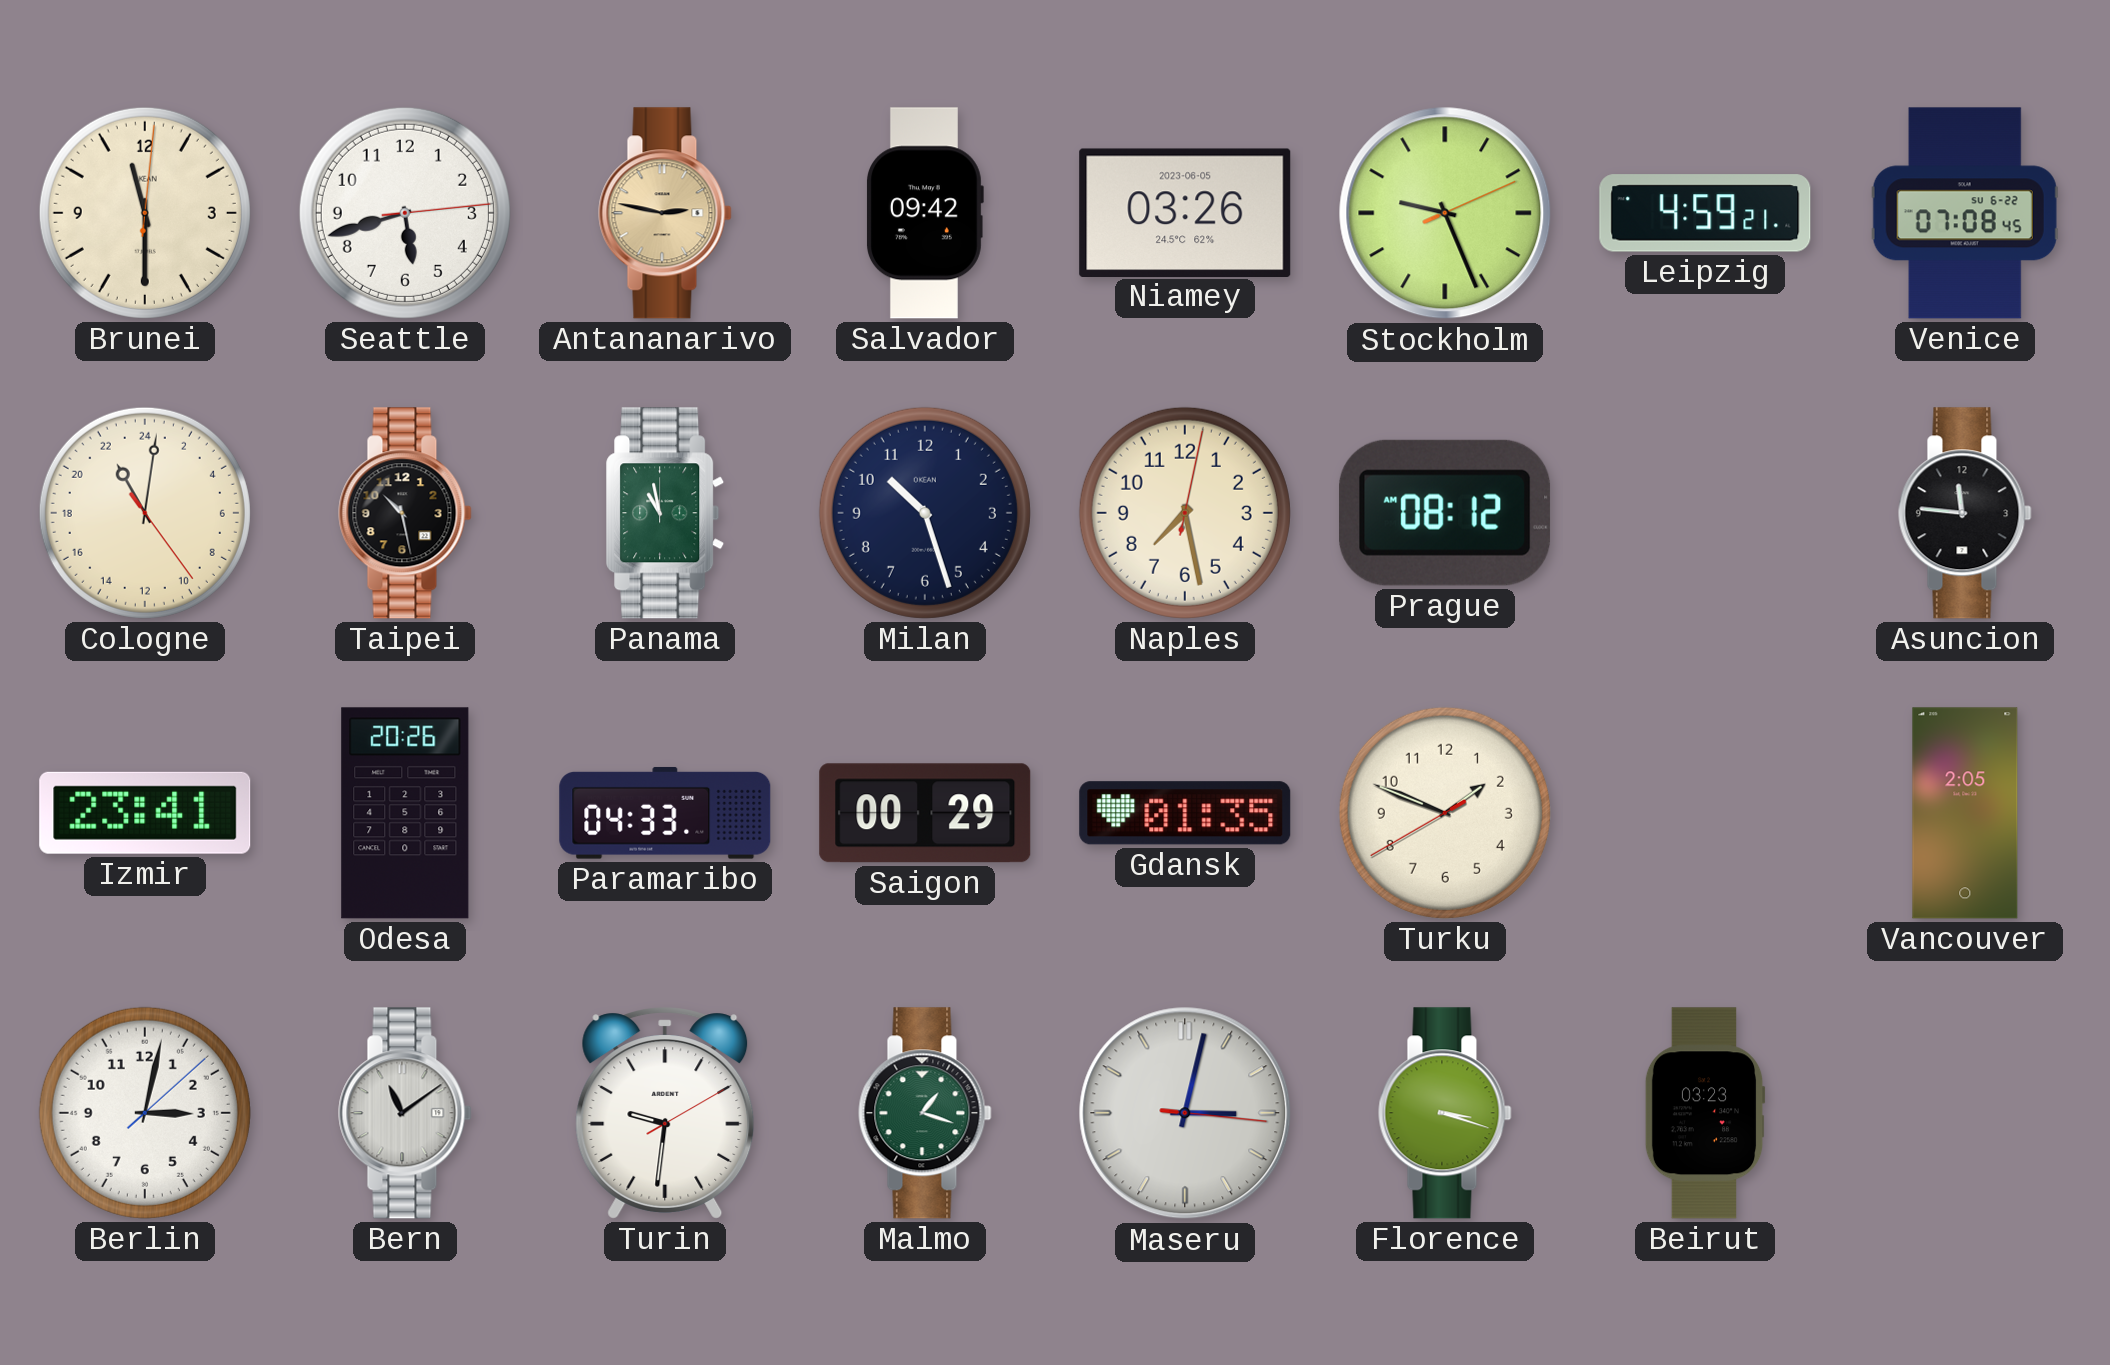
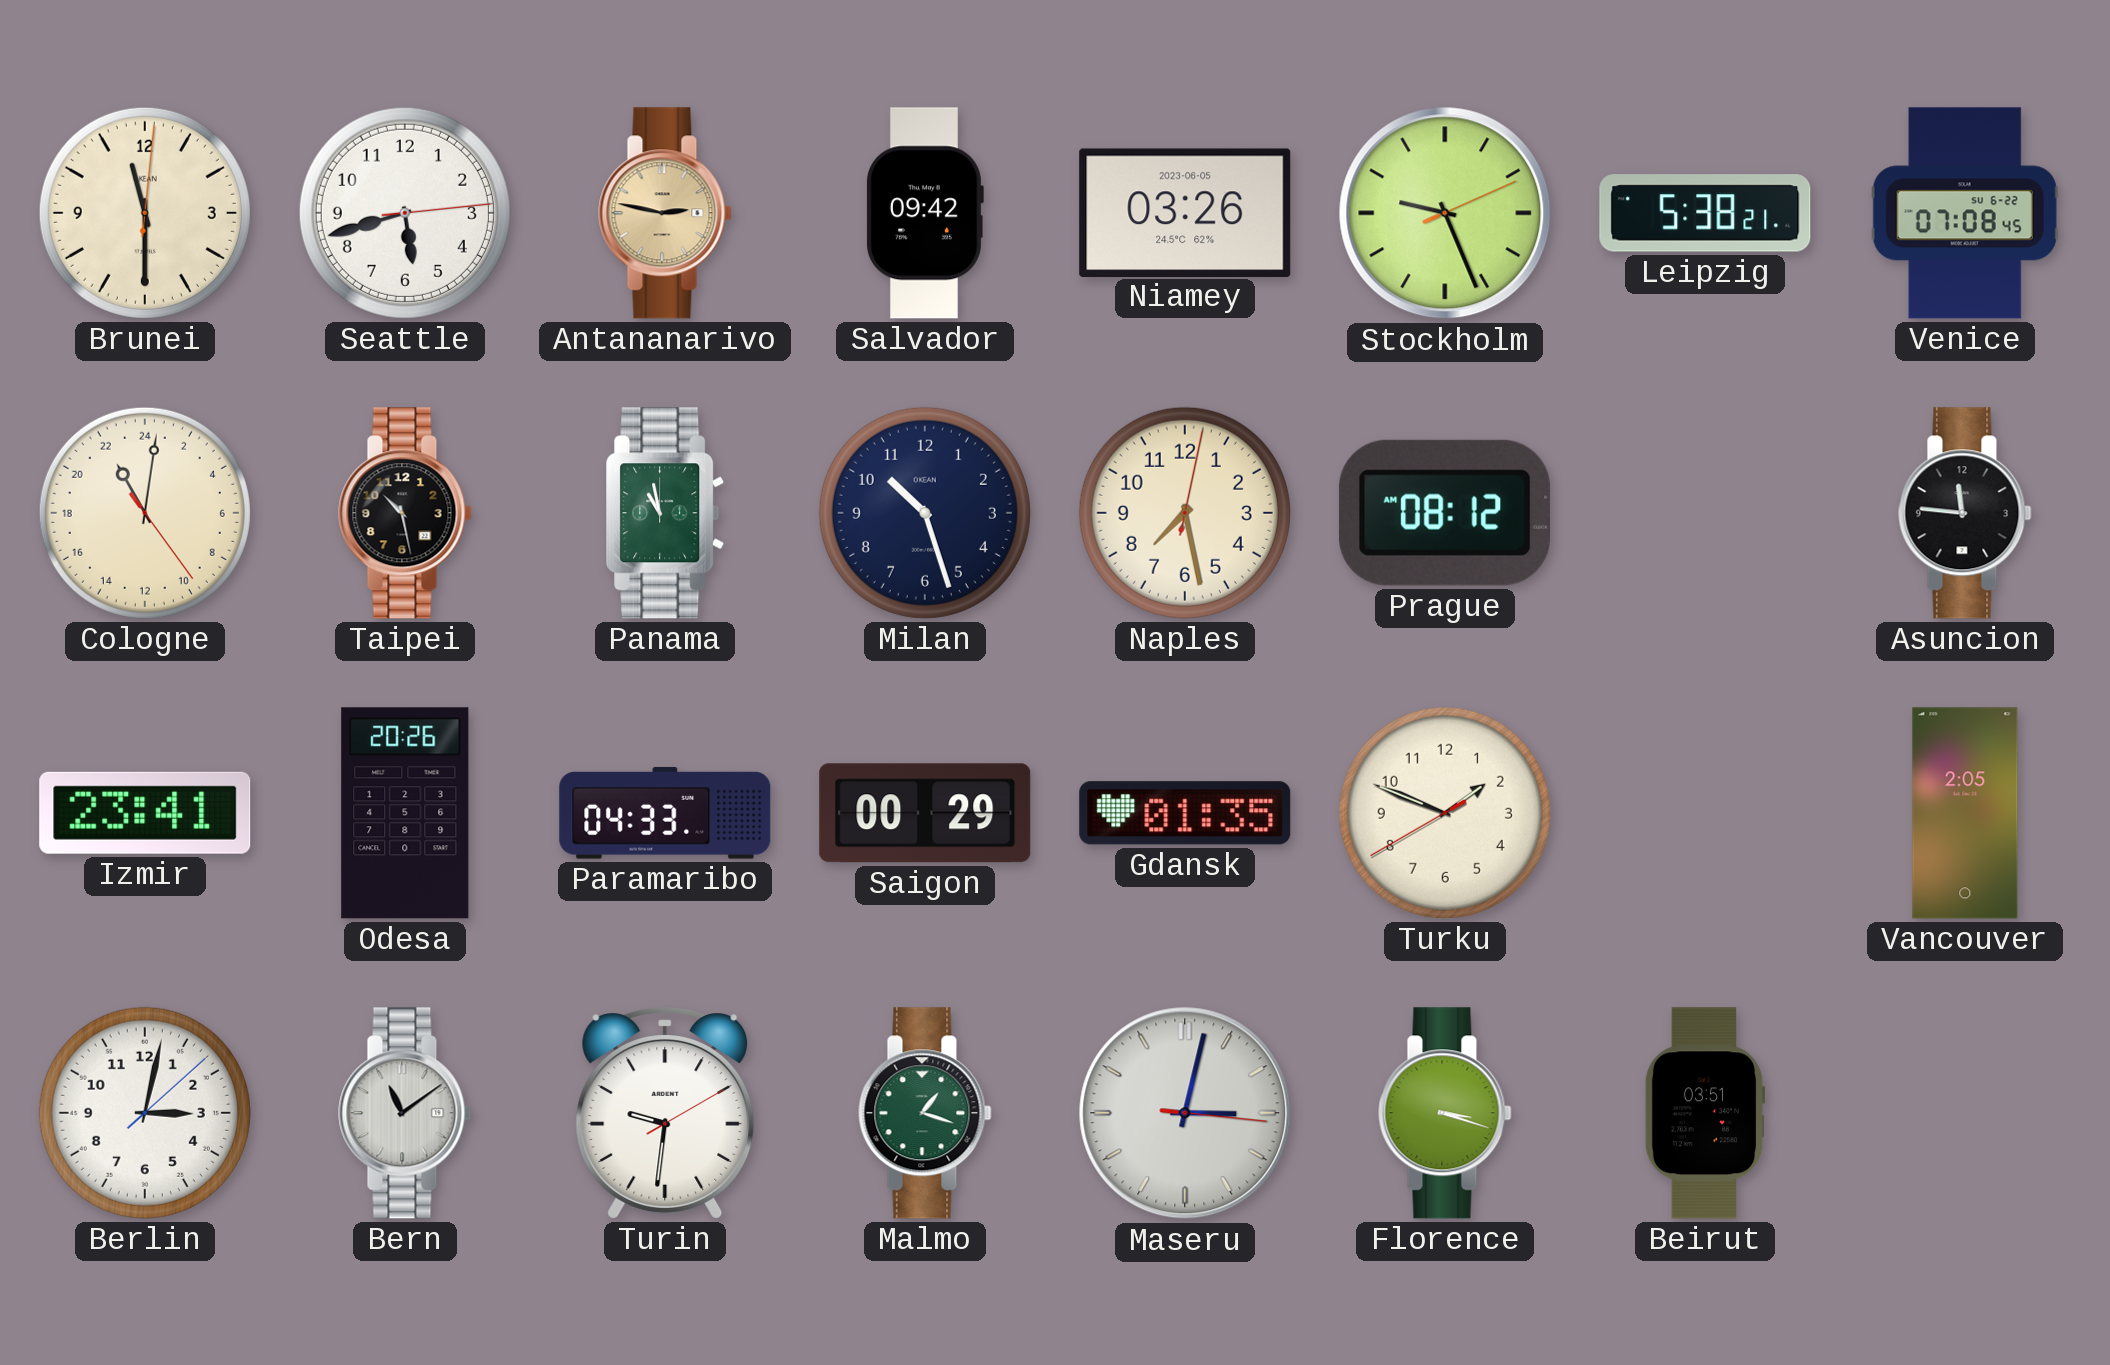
Leipzig: 4:59 -> 5:38 (1705, 213)
Beirut: 03:23 -> 03:51 (1705, 1113)
